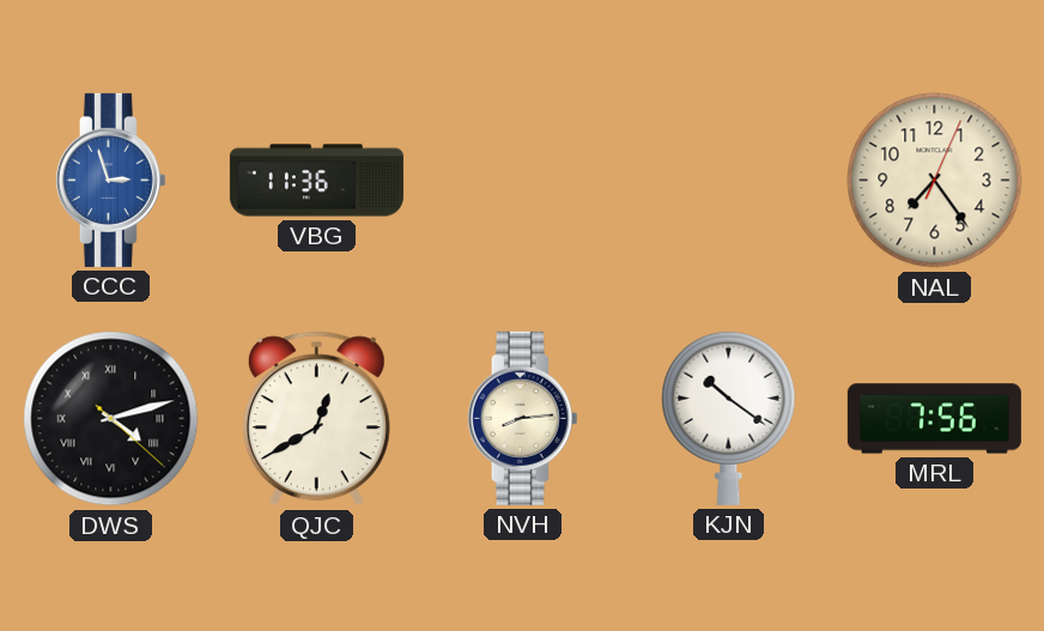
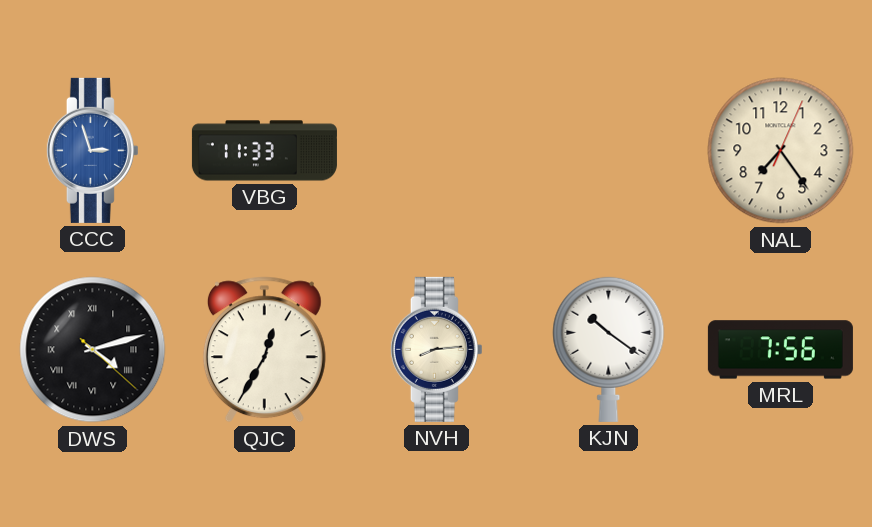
VBG: 11:36 -> 11:33 (264, 151)
QJC: 12:40 -> 12:35 (264, 350)
